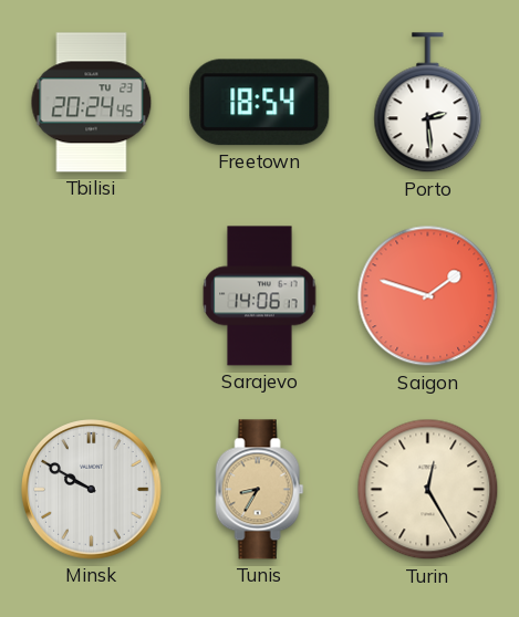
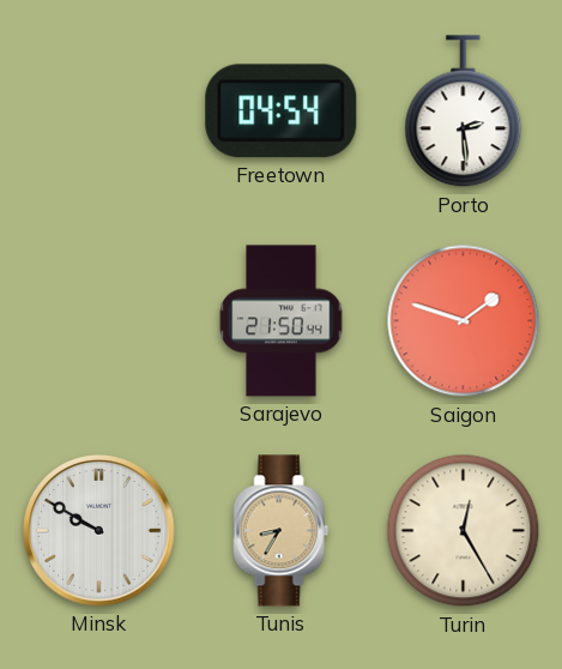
Tbilisi: 20:24 -> none (92, 103)
Freetown: 18:54 -> 04:54 (282, 111)
Sarajevo: 14:06 -> 21:50 (282, 321)
